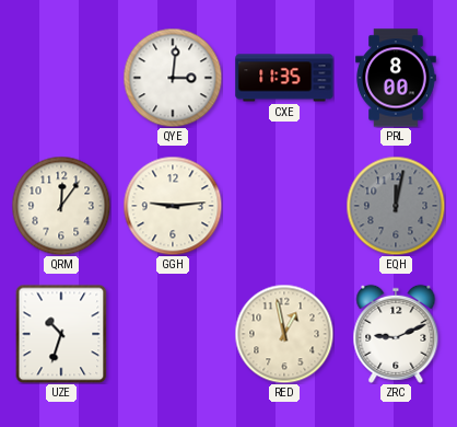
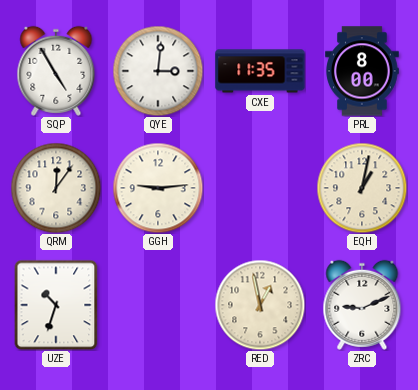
SQP: none -> 4:55 (56, 71)
EQH: 12:02 -> 1:02 (362, 188)
EQH dial: grey -> cream (362, 188)
